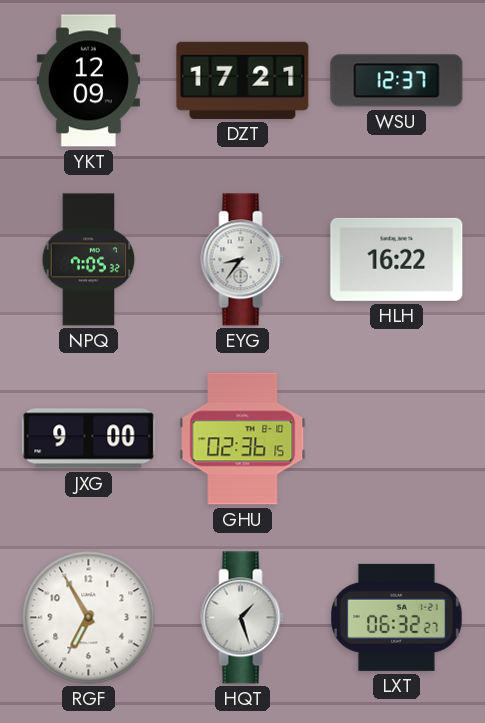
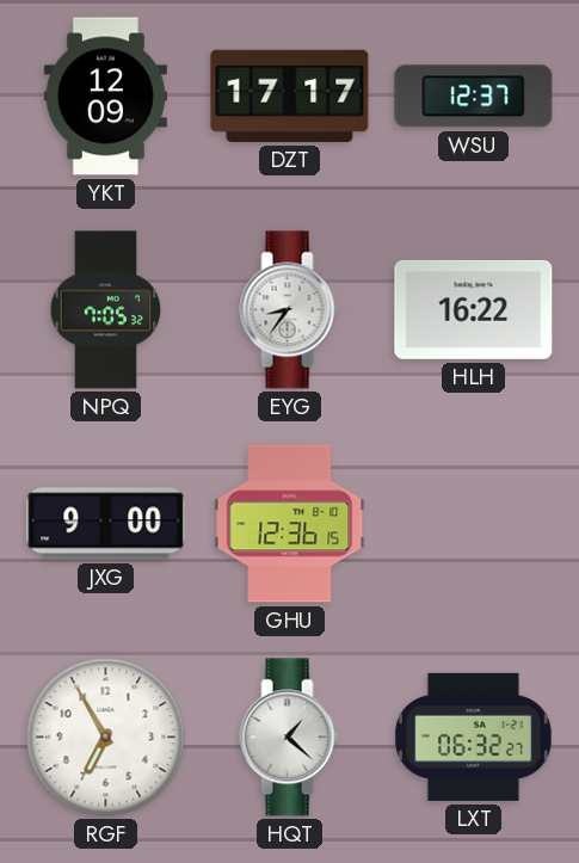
DZT: 17:21 -> 17:17 (290, 95)
GHU: 02:36 -> 12:36 (290, 524)
HQT: 1:27 -> 1:22 (290, 738)
